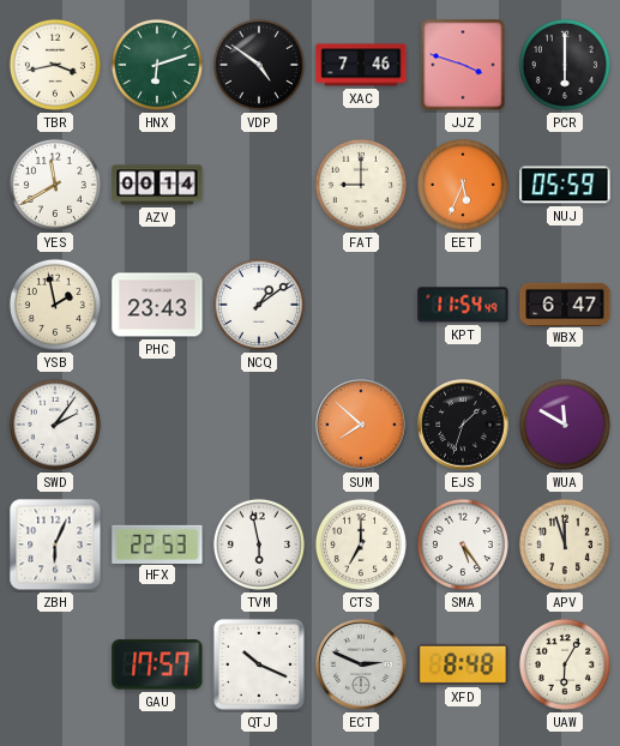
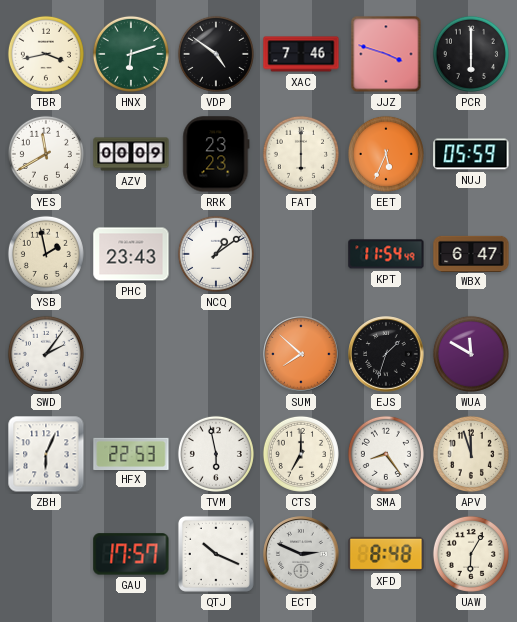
AZV: 00:14 -> 00:09 (131, 154)
RRK: none -> 23:23 (216, 154)
FAT: 9:00 -> 6:00 (301, 154)
SMA: 5:24 -> 8:24 (386, 454)
